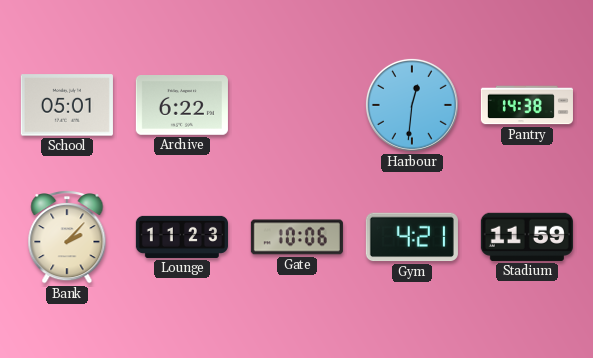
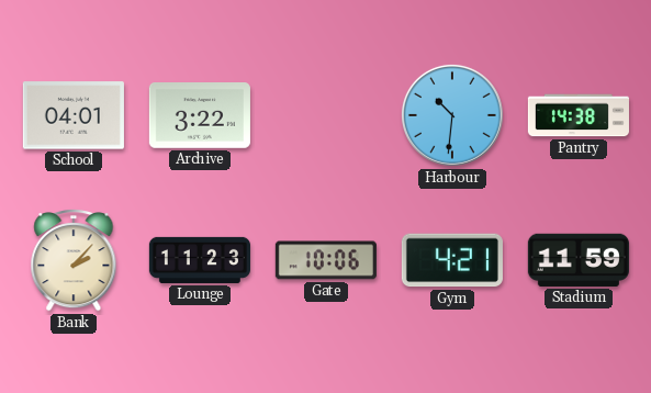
School: 05:01 -> 04:01 (74, 115)
Archive: 6:22 -> 3:22 (200, 116)
Harbour: 12:31 -> 10:31 (452, 115)
